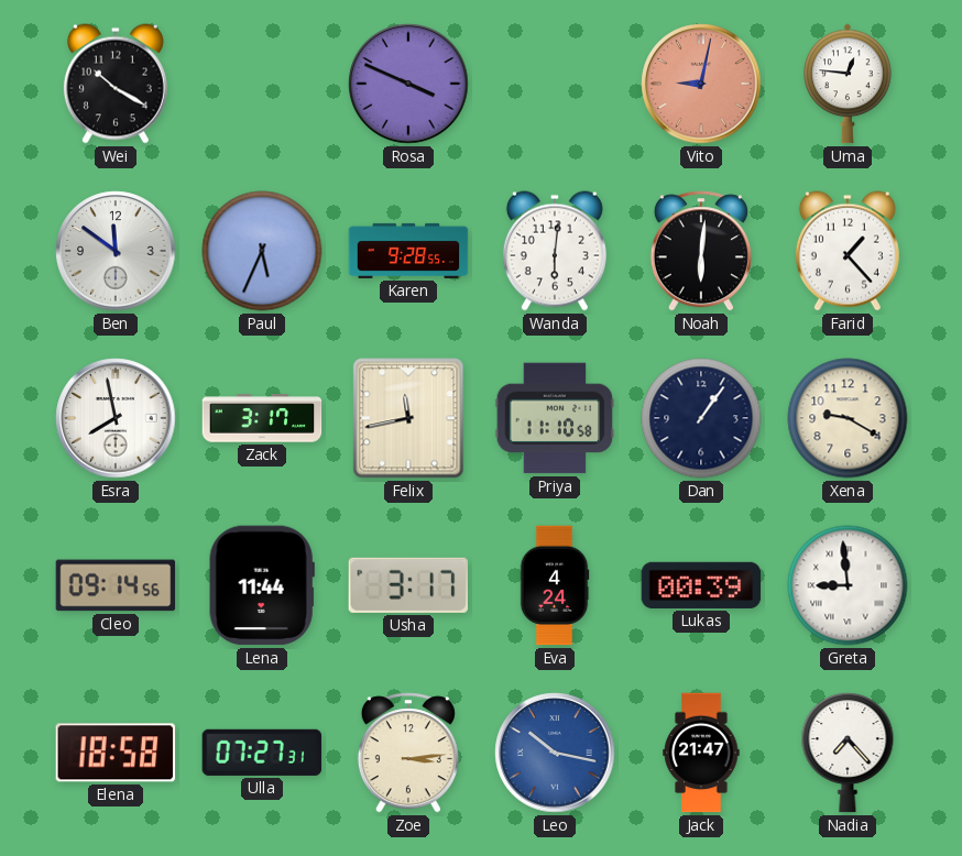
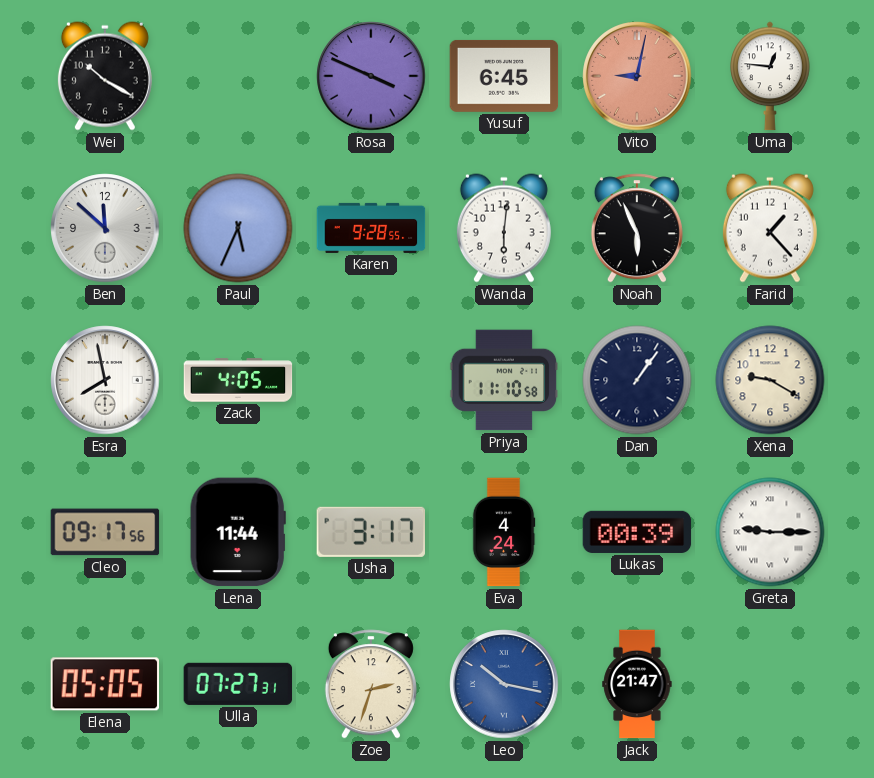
Yusuf: none -> 6:45 (504, 76)
Ben: 11:51 -> 11:52 (105, 228)
Noah: 6:01 -> 5:56 (637, 228)
Zack: 3:17 -> 4:05 (238, 380)
Felix: 11:43 -> none (408, 418)
Cleo: 09:14 -> 09:17 (105, 532)
Greta: 8:59 -> 9:15 (770, 532)
Elena: 18:58 -> 05:05 (105, 684)
Zoe: 3:14 -> 2:33 (371, 684)
Nadia: 7:23 -> none (848, 753)
